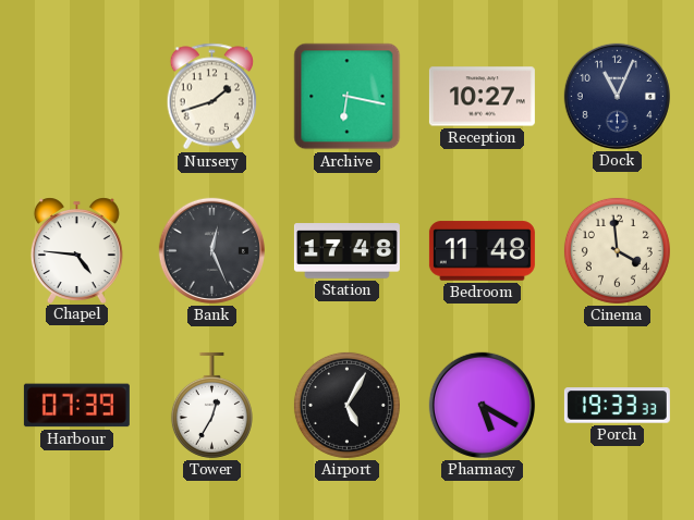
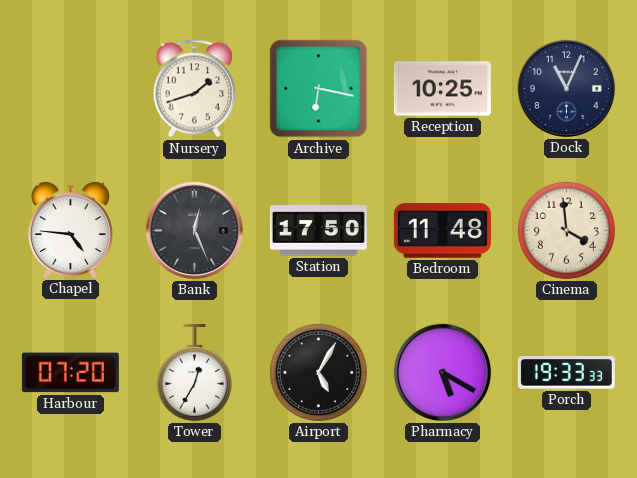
Reception: 10:27 -> 10:25 (442, 89)
Station: 17:48 -> 17:50 (318, 231)
Harbour: 07:39 -> 07:20 (70, 373)
